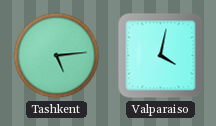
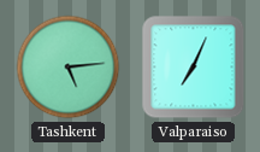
Valparaiso: 4:02 -> 7:04 (194, 68)
